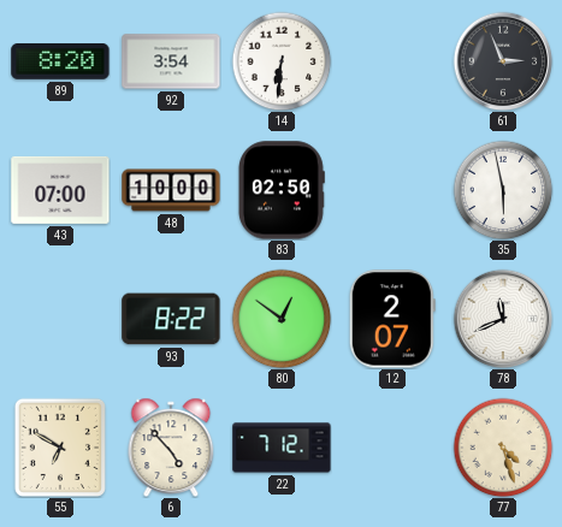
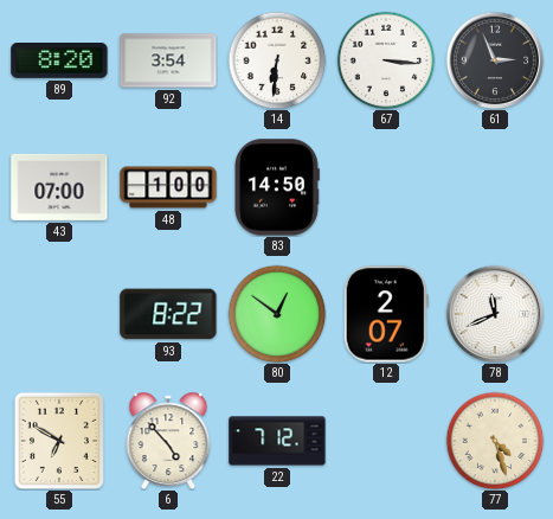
67: none -> 3:16 (386, 60)
48: 10:00 -> 1:00 (168, 187)
83: 02:50 -> 14:50 (276, 187)
35: 5:58 -> none (503, 190)
